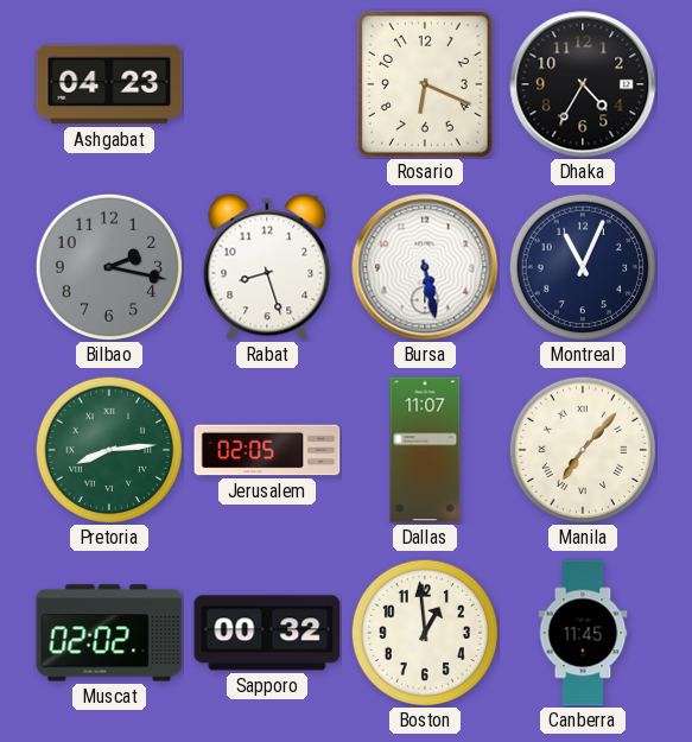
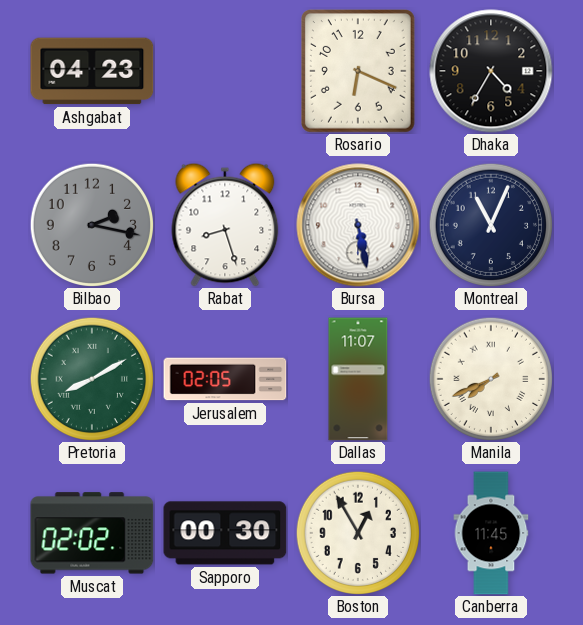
Pretoria: 8:14 -> 8:10 (91, 378)
Manila: 7:07 -> 7:41 (490, 378)
Sapporo: 00:32 -> 00:30 (225, 533)
Boston: 12:59 -> 12:55 (357, 532)
